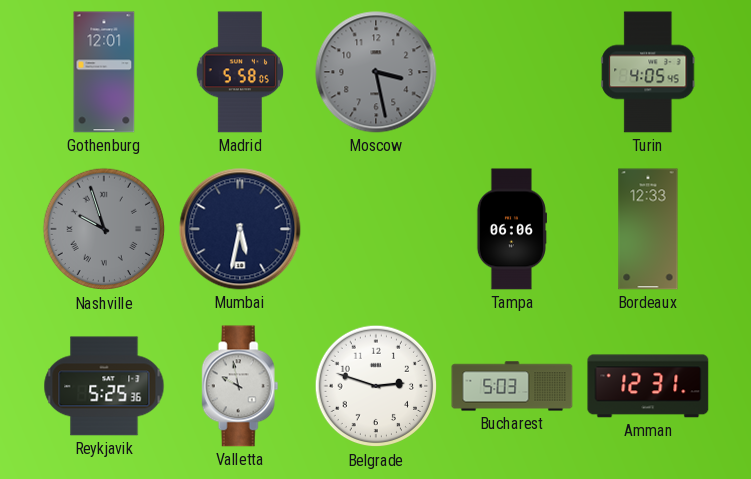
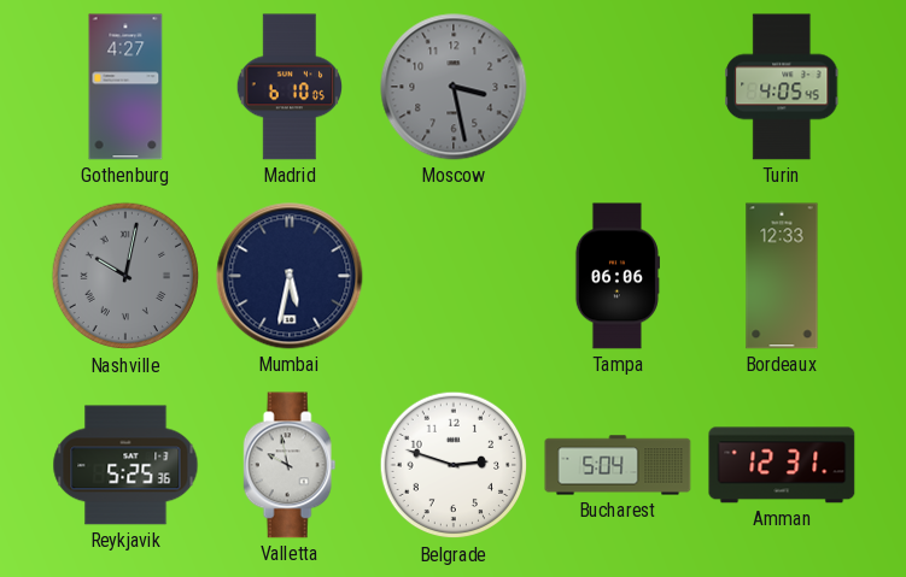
Gothenburg: 12:01 -> 4:27 (125, 87)
Madrid: 5:58 -> 6:10 (288, 87)
Nashville: 9:57 -> 10:02 (125, 276)
Bucharest: 5:03 -> 5:04 (618, 465)
